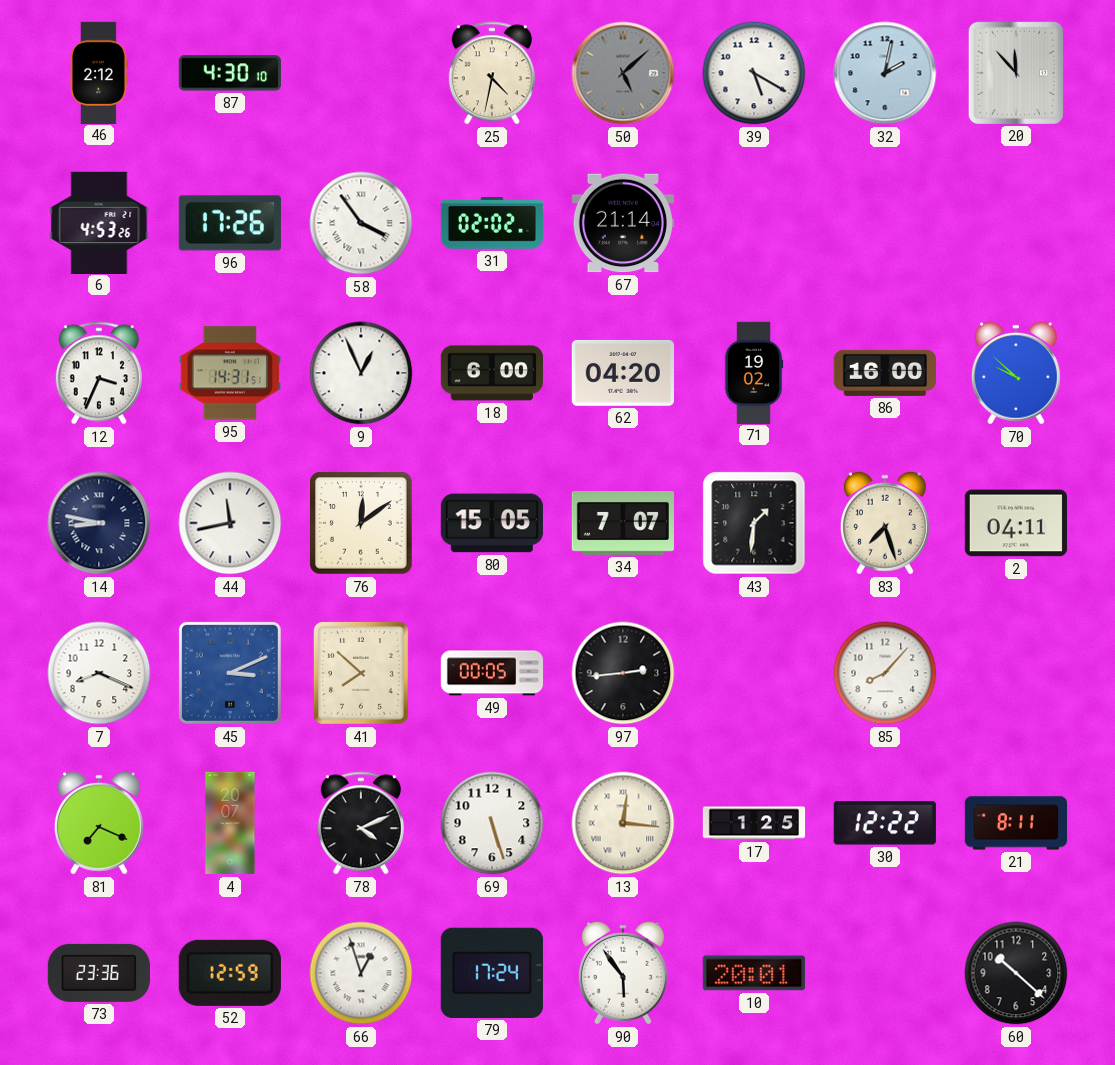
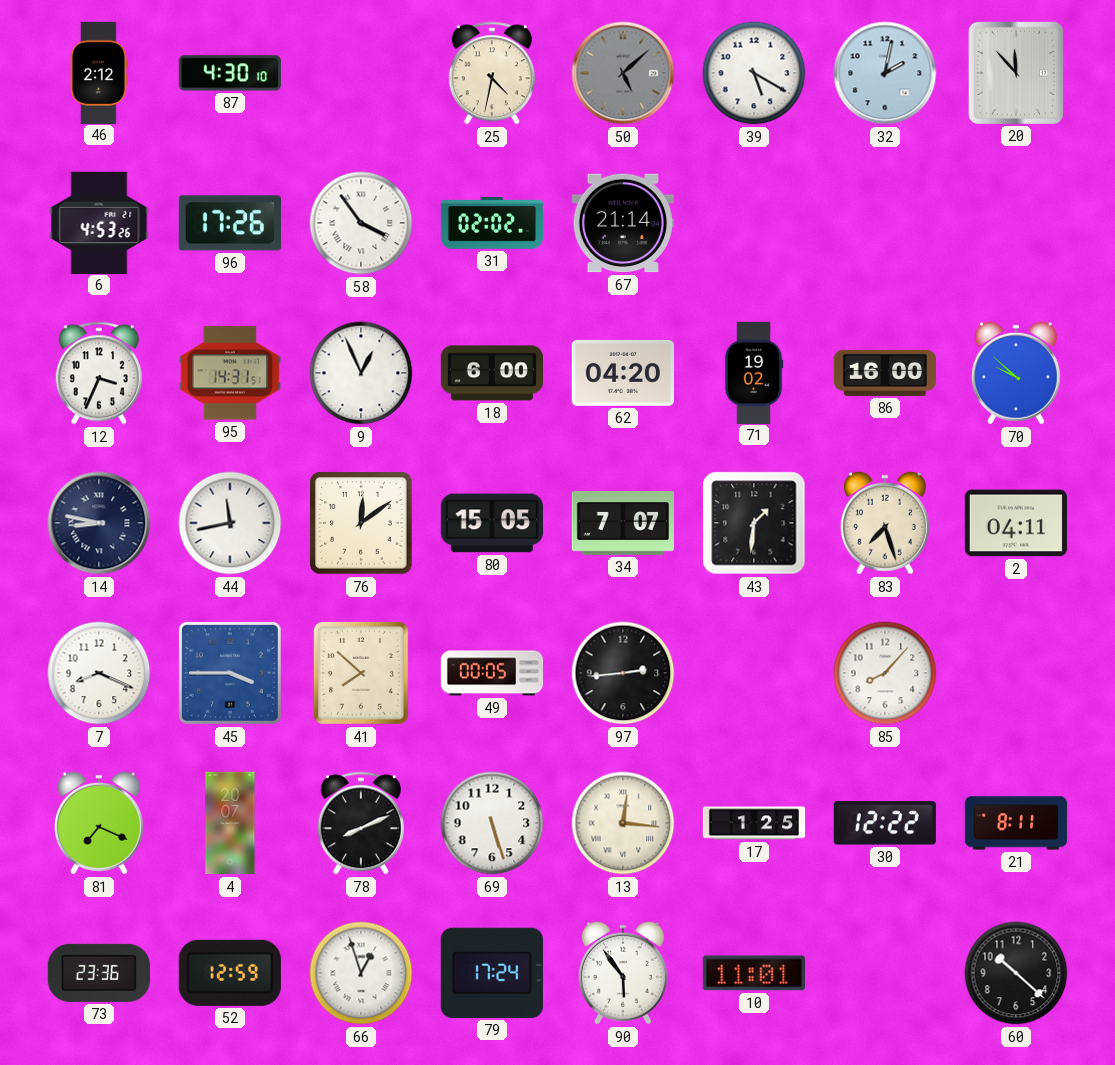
45: 3:11 -> 3:45 (230, 673)
78: 4:11 -> 8:11 (361, 823)
10: 20:01 -> 11:01 (754, 973)
